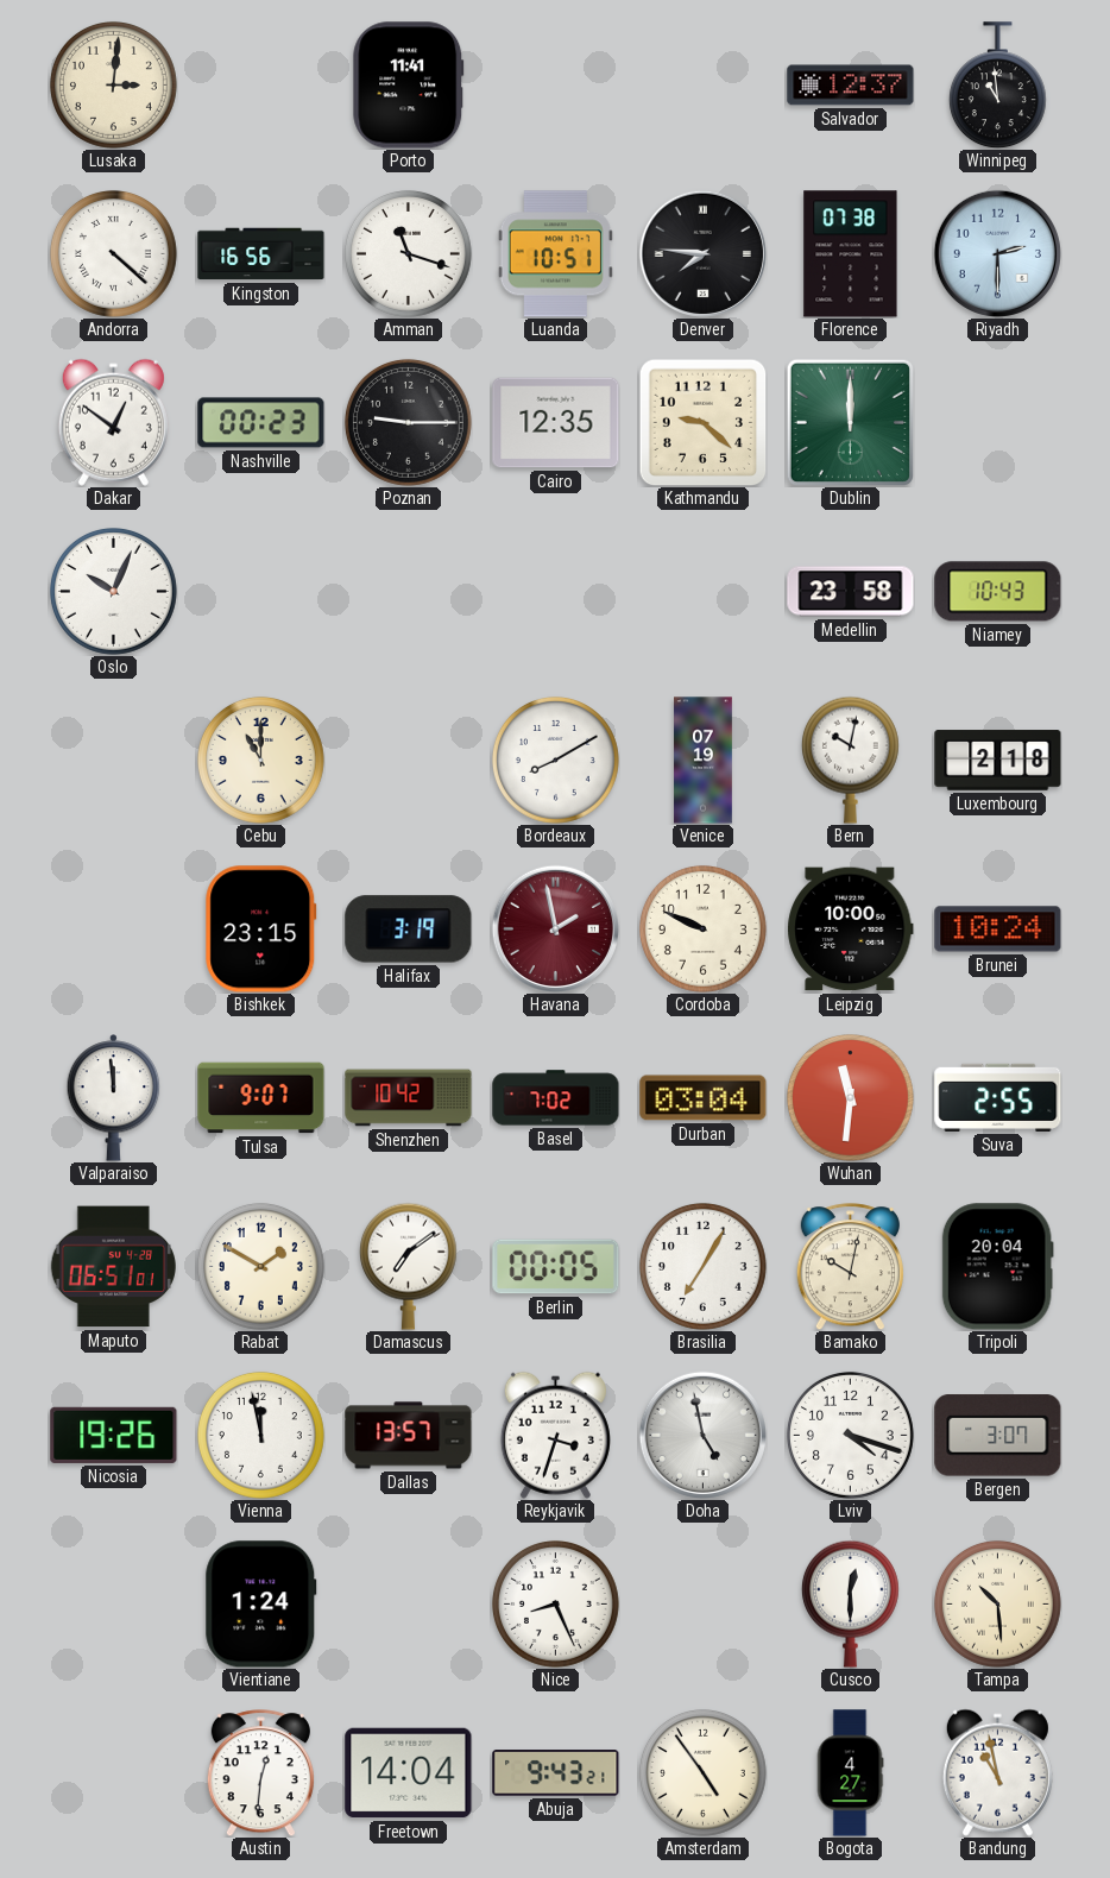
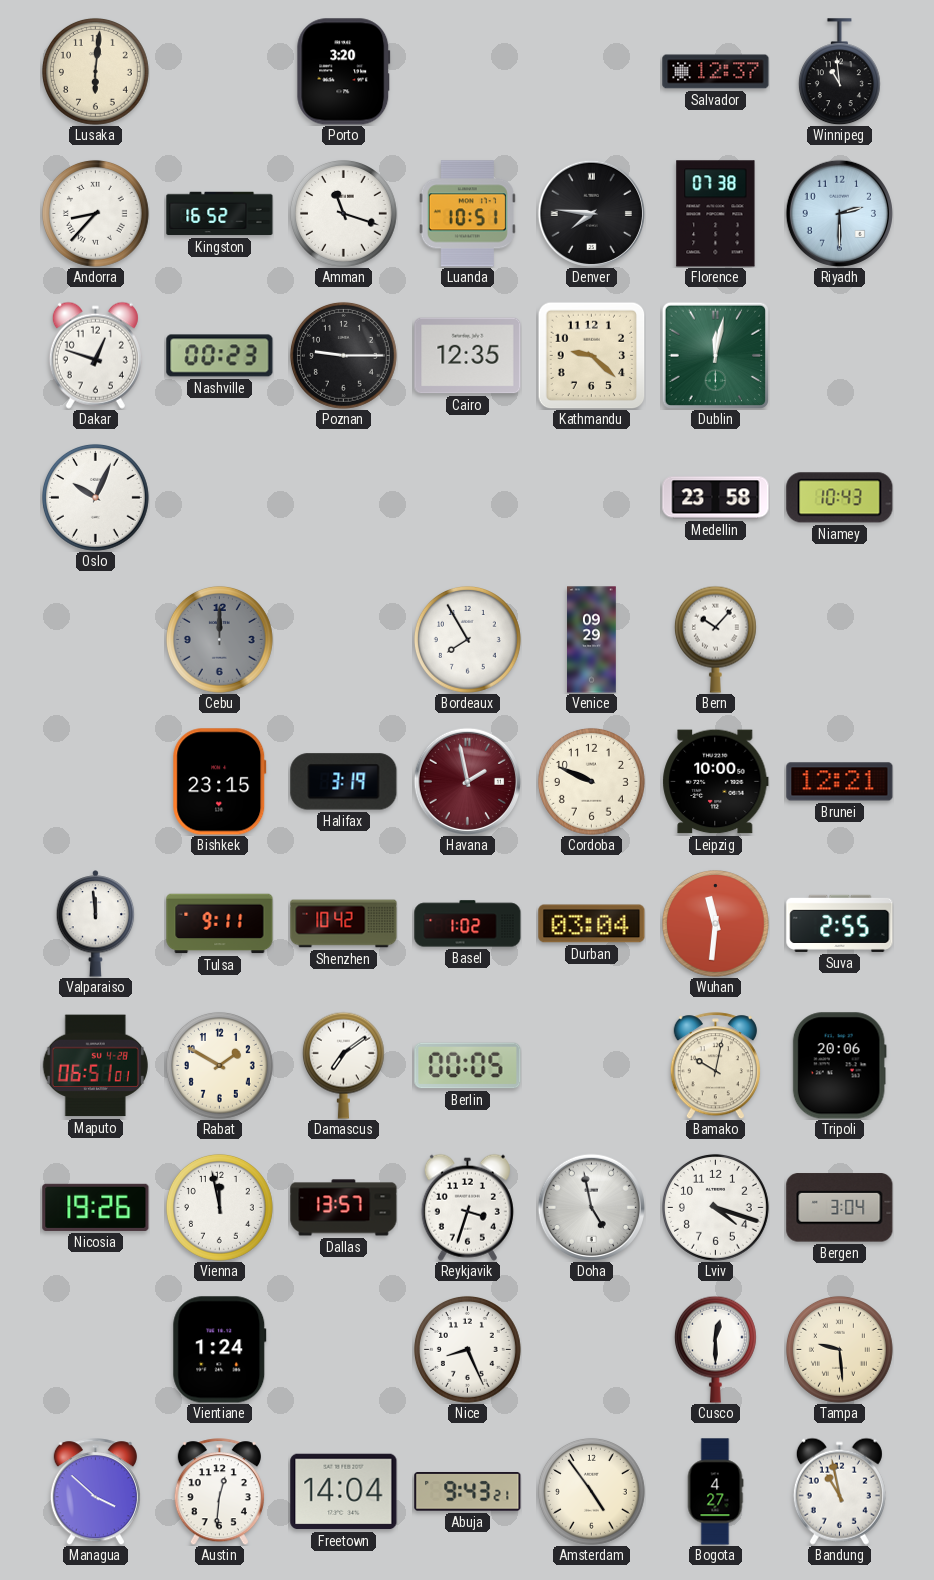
Lusaka: 3:01 -> 6:01 (95, 71)
Porto: 11:41 -> 3:20 (344, 72)
Andorra: 4:22 -> 8:37 (95, 213)
Kingston: 16:56 -> 16:52 (220, 214)
Dakar: 12:51 -> 12:48 (95, 355)
Dublin: 12:00 -> 12:02 (715, 355)
Cebu: 11:00 -> 12:00 (219, 639)
Cebu dial: cream -> grey (219, 639)
Bordeaux: 8:10 -> 7:55 (467, 639)
Venice: 07:19 -> 09:29 (592, 640)
Bern: 10:02 -> 10:07 (715, 639)
Luxembourg: 2:18 -> none (998, 761)
Brunei: 10:24 -> 12:21 (840, 782)
Tulsa: 9:07 -> 9:11 (220, 924)
Basel: 7:02 -> 1:02 (468, 924)
Brasilia: 7:05 -> none (702, 1266)
Tripoli: 20:04 -> 20:06 (839, 1066)
Bergen: 3:07 -> 3:04 (840, 1208)
Tampa: 10:29 -> 9:29 (839, 1349)
Managua: none -> 3:52 (95, 1492)
